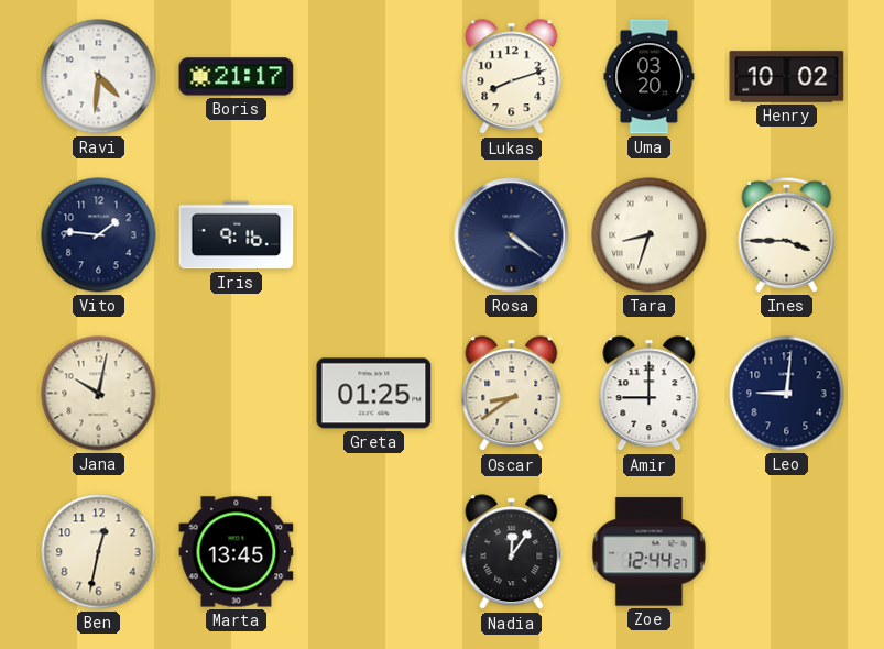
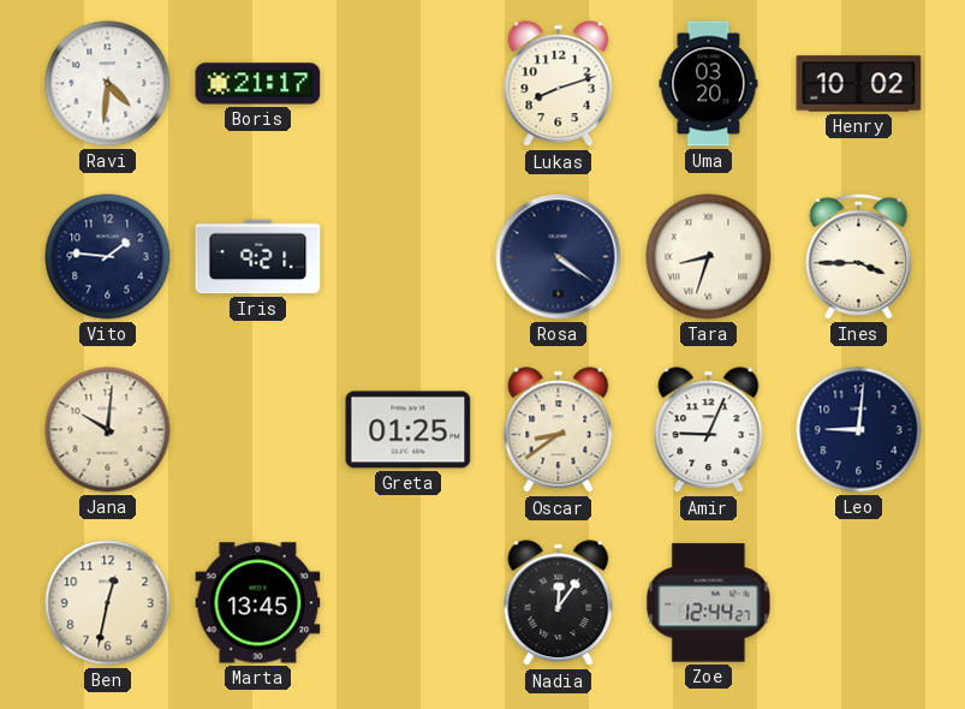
Iris: 9:16 -> 9:21 (258, 257)
Jana: 10:02 -> 10:01 (108, 430)
Amir: 9:00 -> 9:04 (709, 430)
